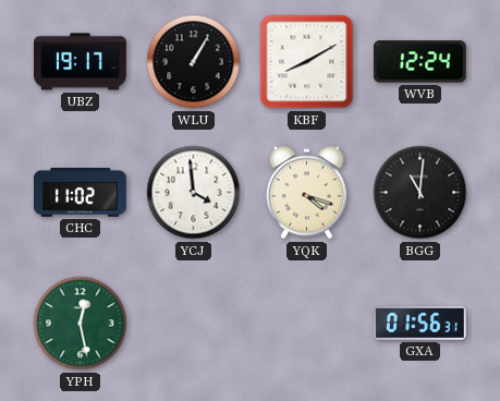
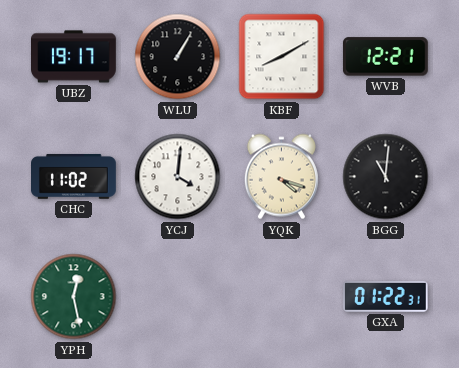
WVB: 12:24 -> 12:21 (385, 57)
YCJ: 3:59 -> 4:01 (178, 177)
GXA: 01:56 -> 01:22 (386, 296)
